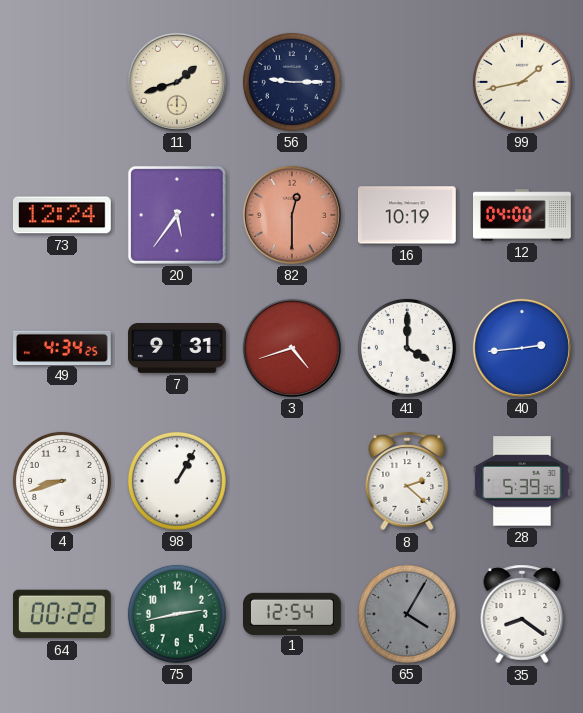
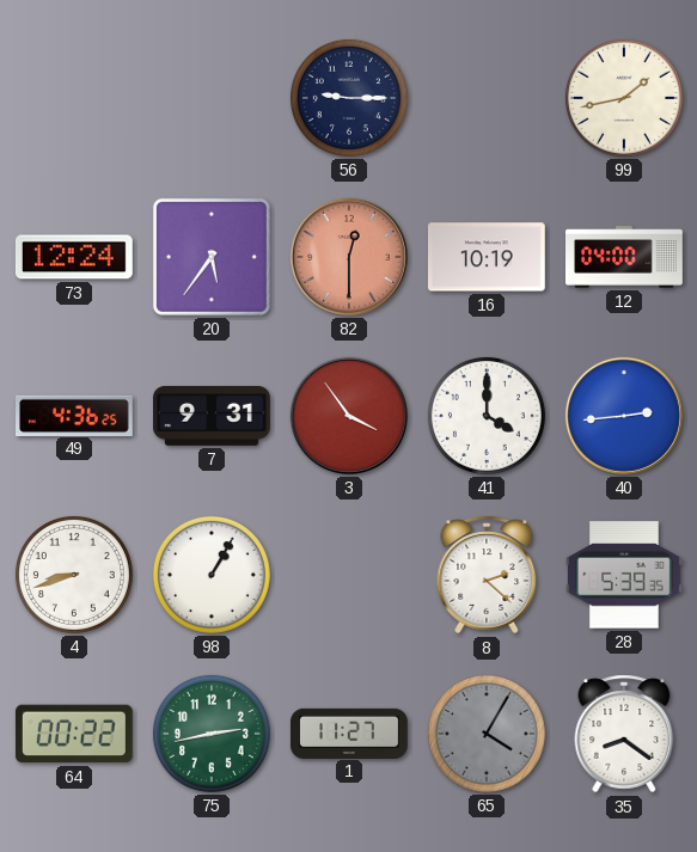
11: 1:42 -> none (177, 82)
49: 4:34 -> 4:36 (75, 415)
3: 4:42 -> 3:54 (349, 416)
1: 12:54 -> 11:27 (350, 733)
